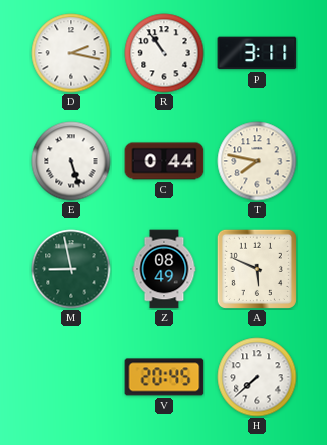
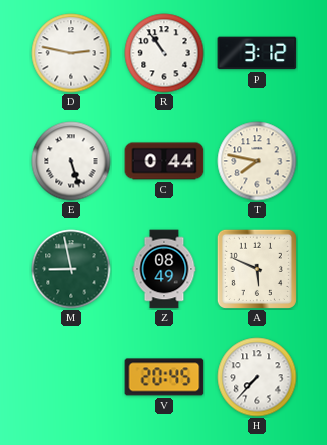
D: 2:17 -> 2:47 (71, 53)
P: 3:11 -> 3:12 (257, 53)
H: 7:38 -> 7:37 (257, 377)
